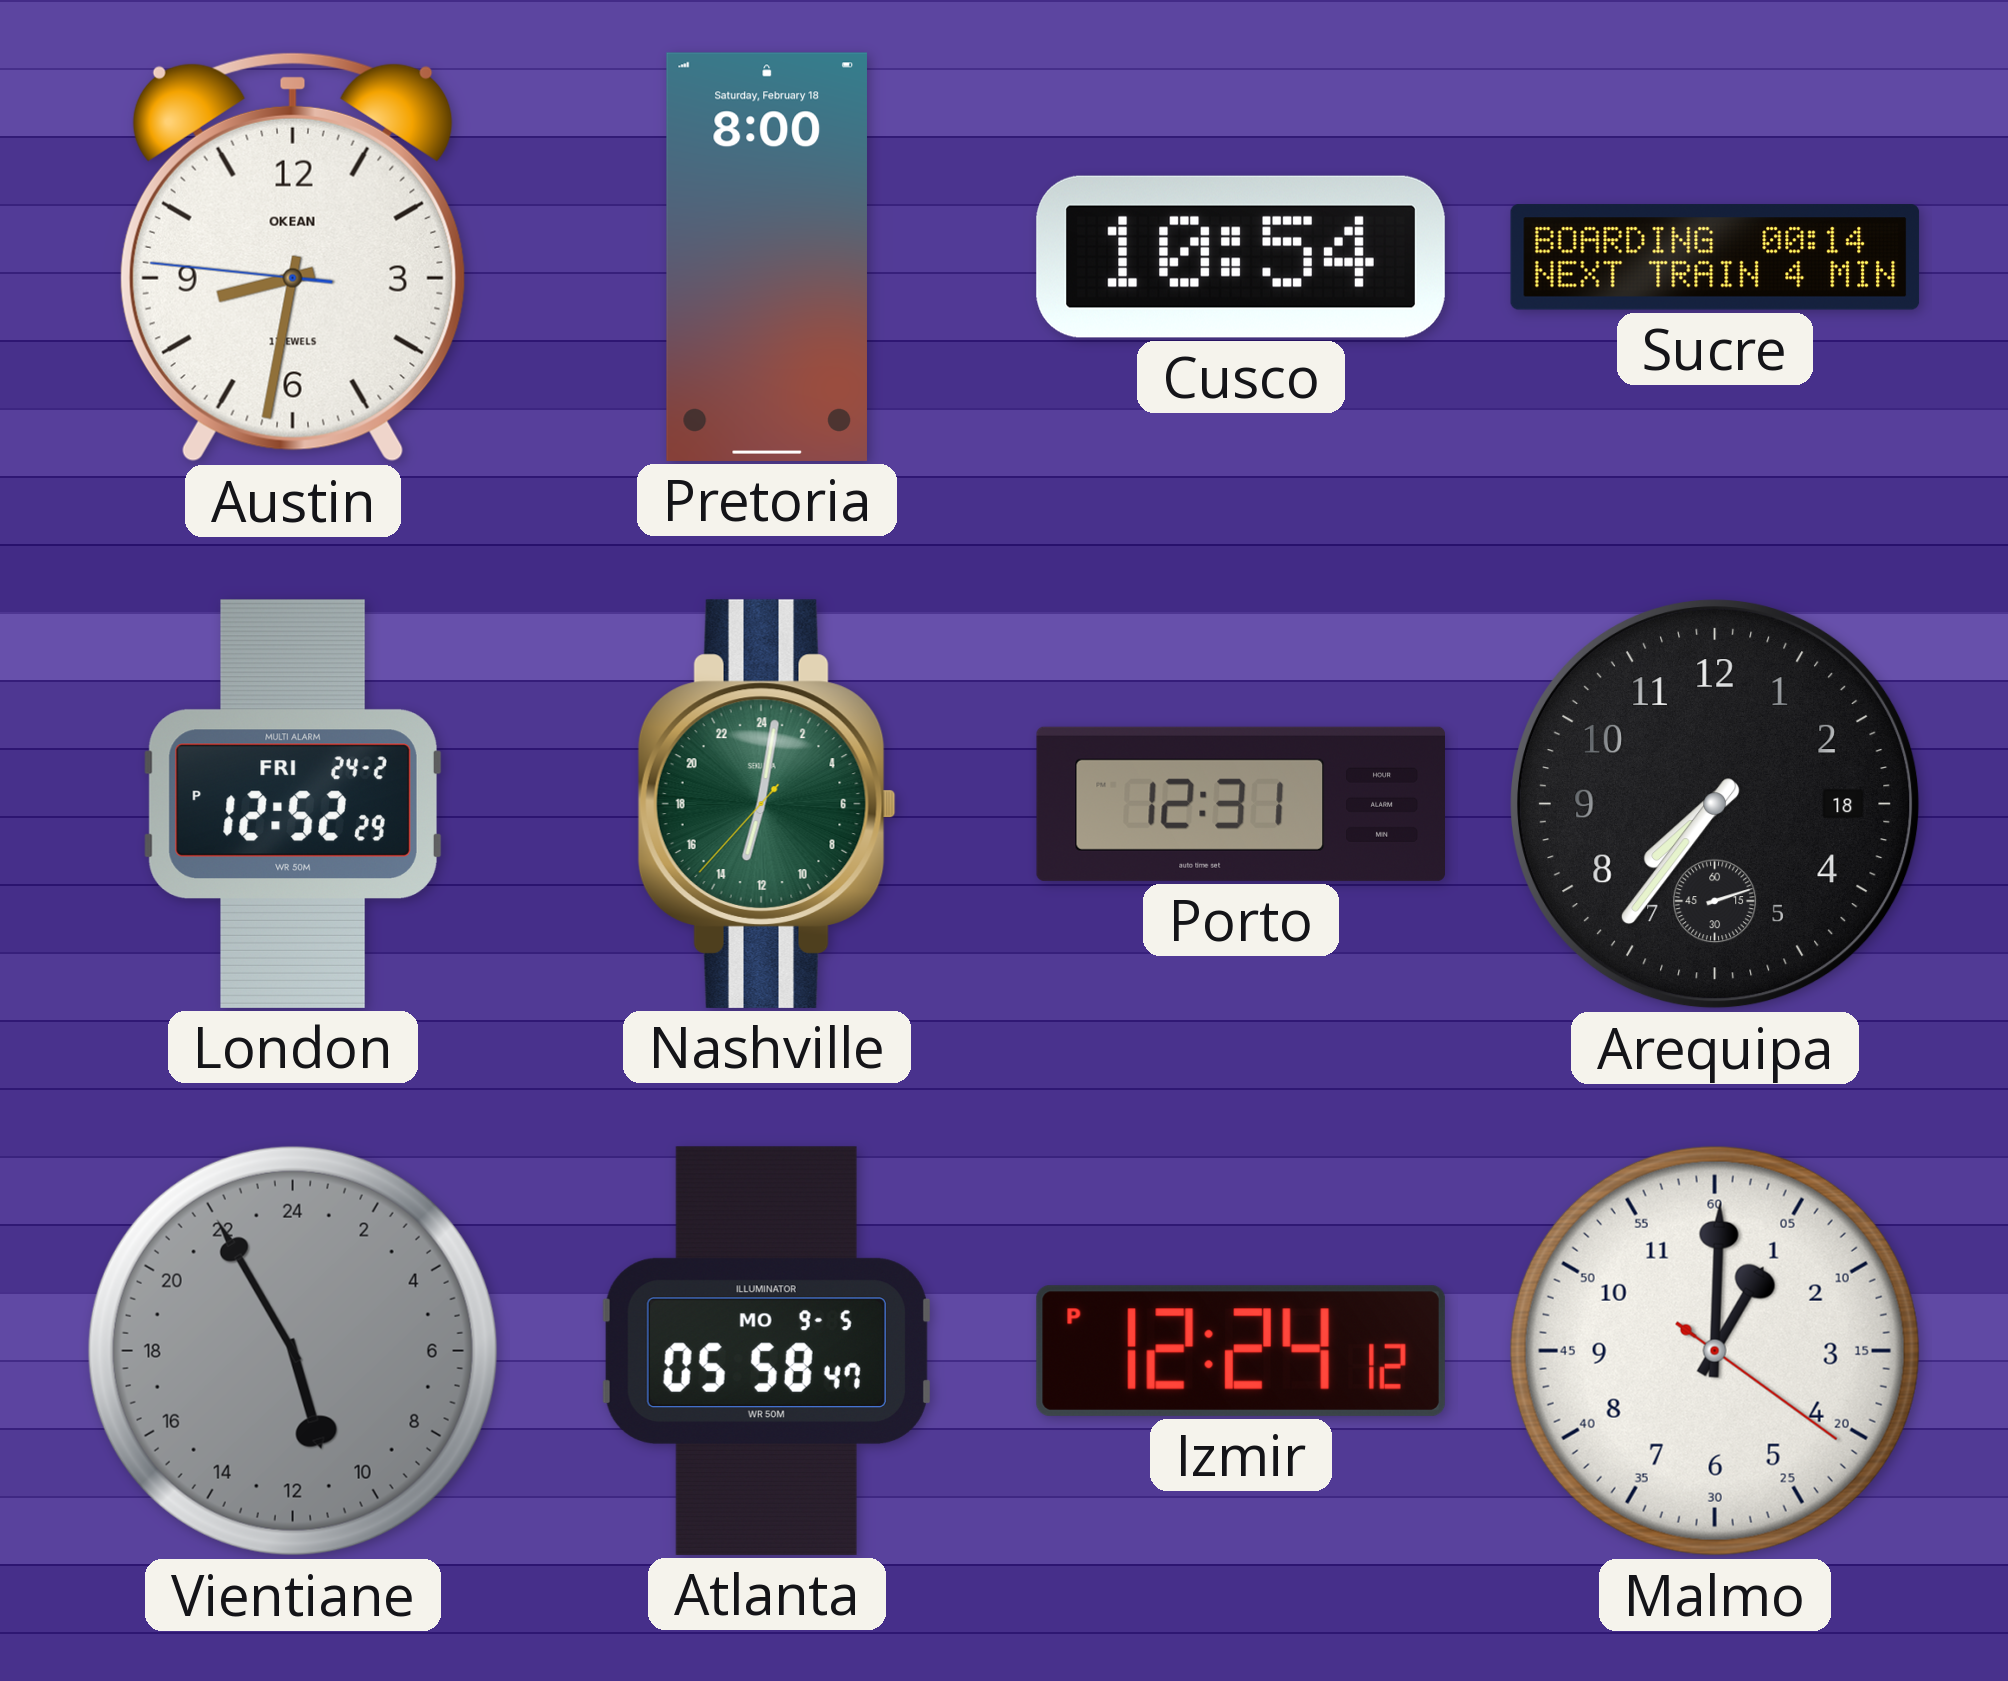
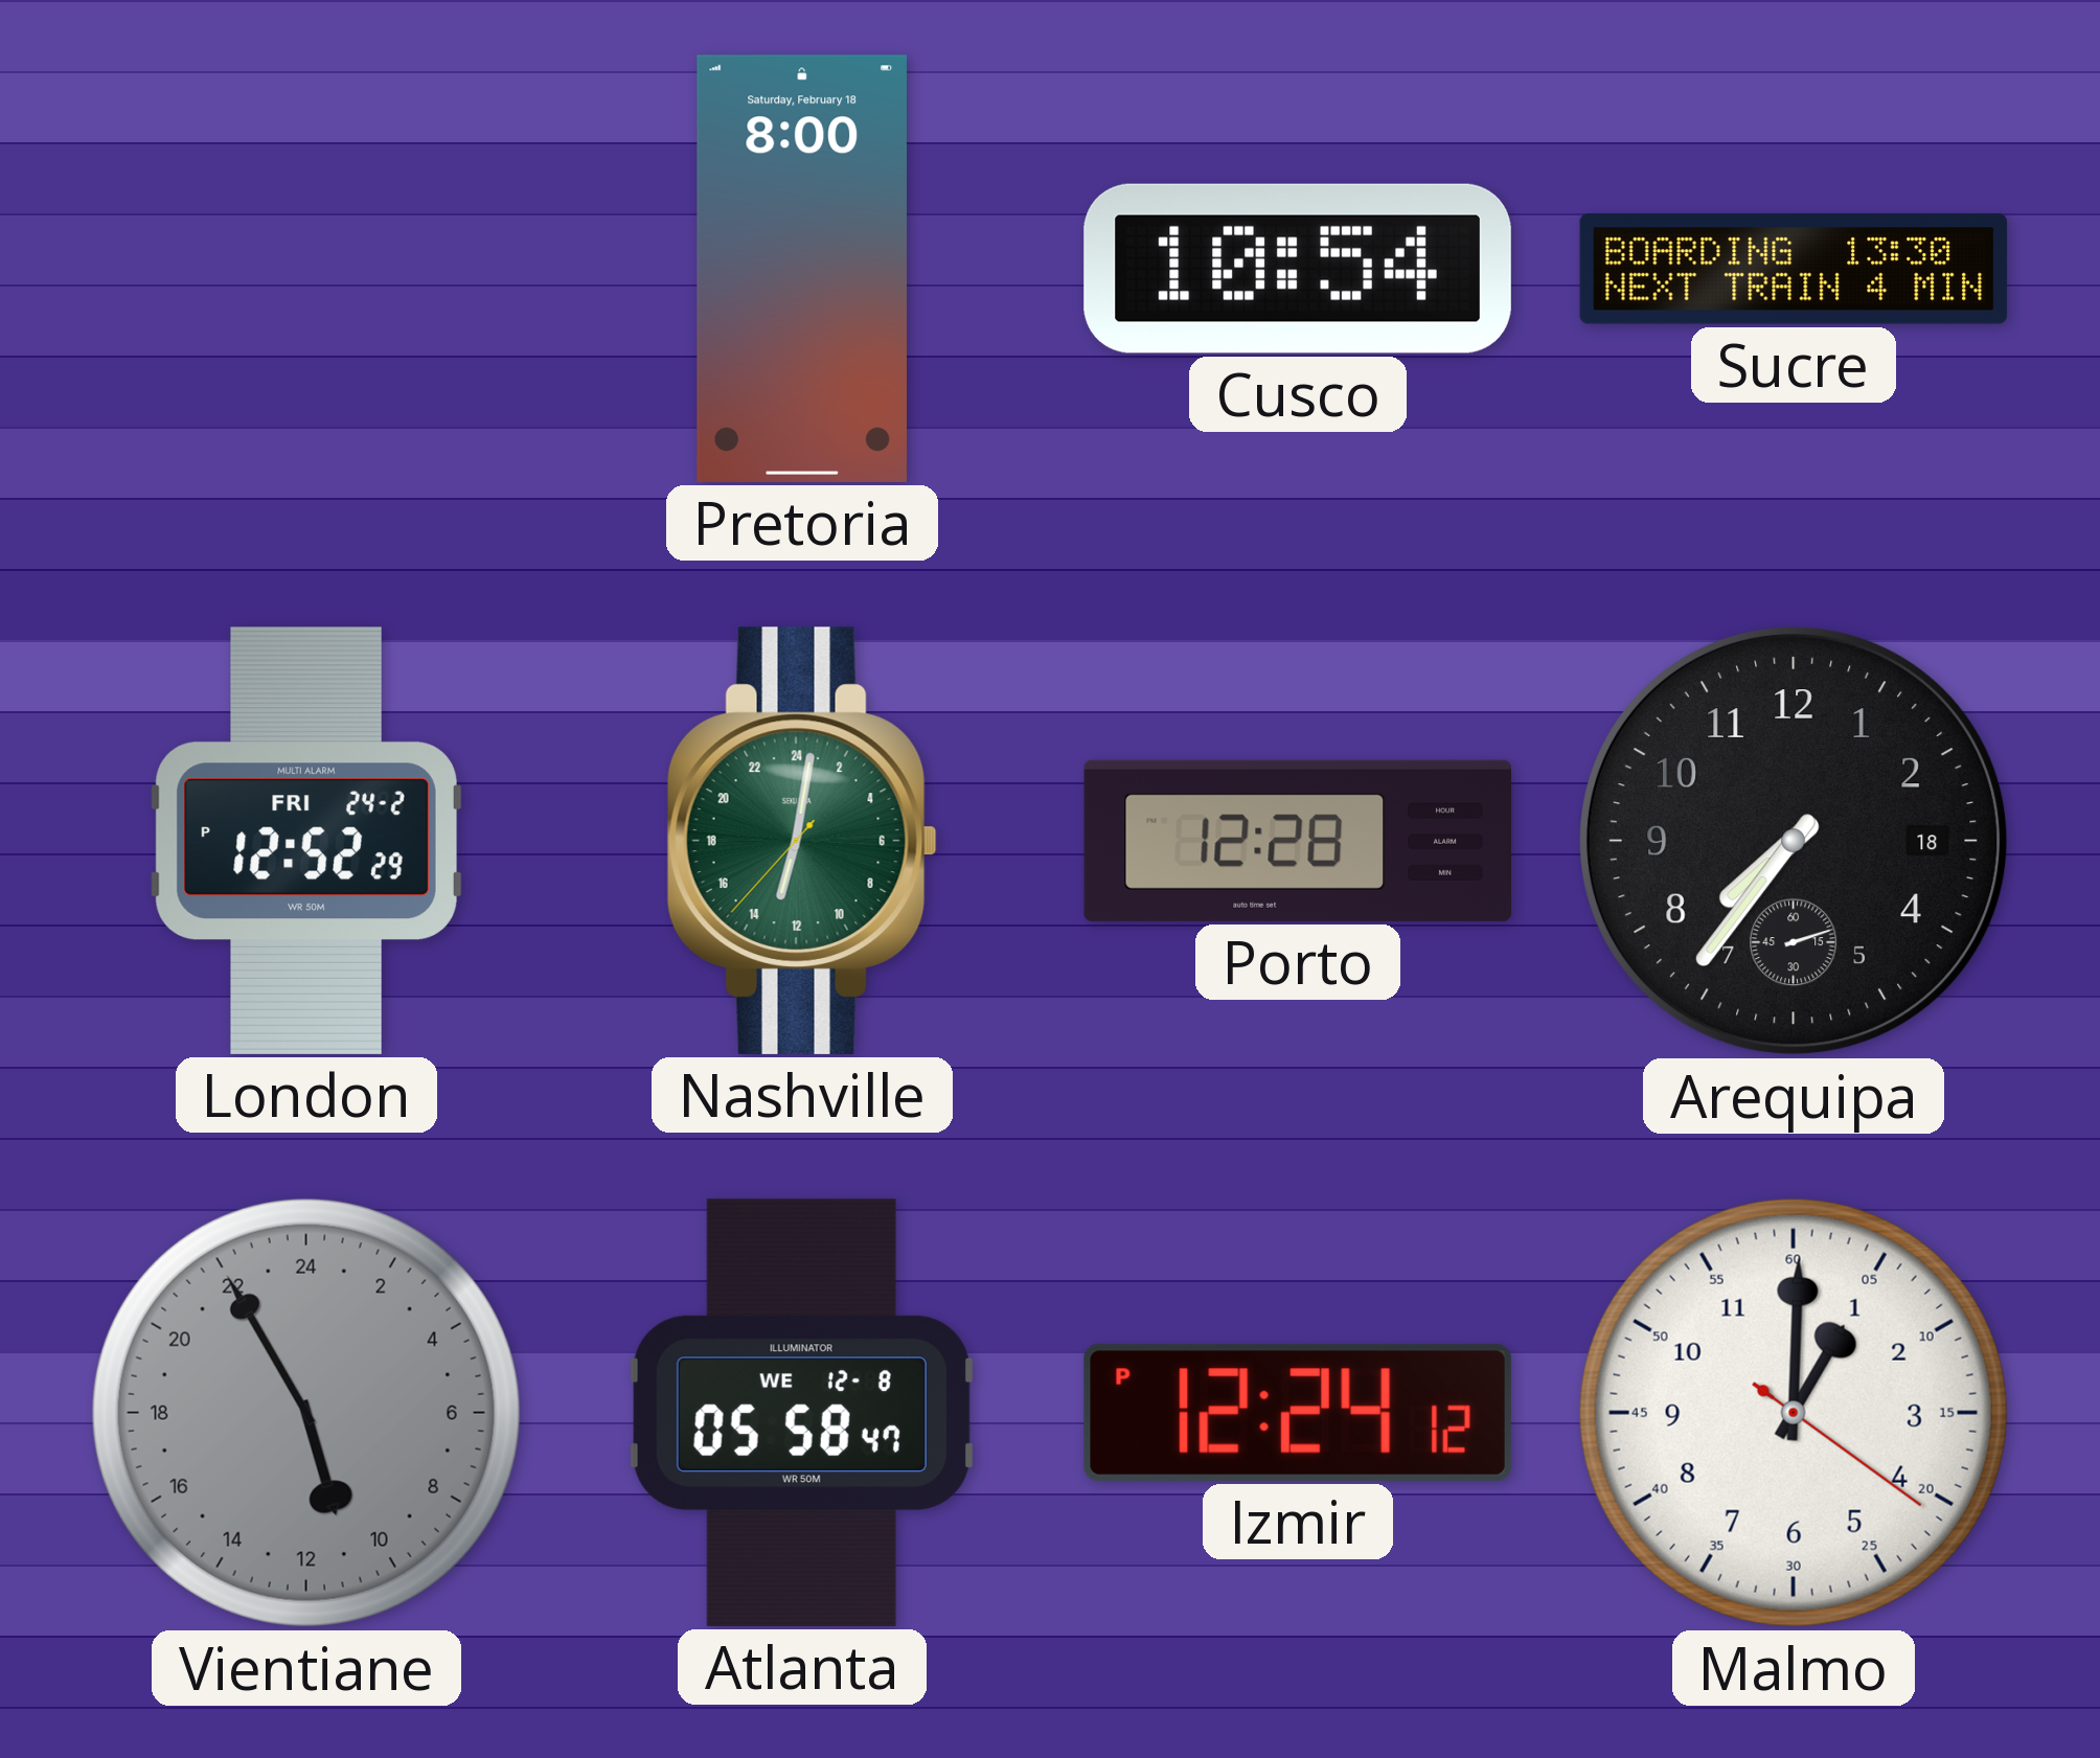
Austin: 8:31 -> none (293, 257)
Sucre: 00:14 -> 13:30 (1794, 269)
Porto: 12:31 -> 12:28 (1297, 841)
Atlanta date: MO 9-5 -> WE 12-8 (802, 1413)
